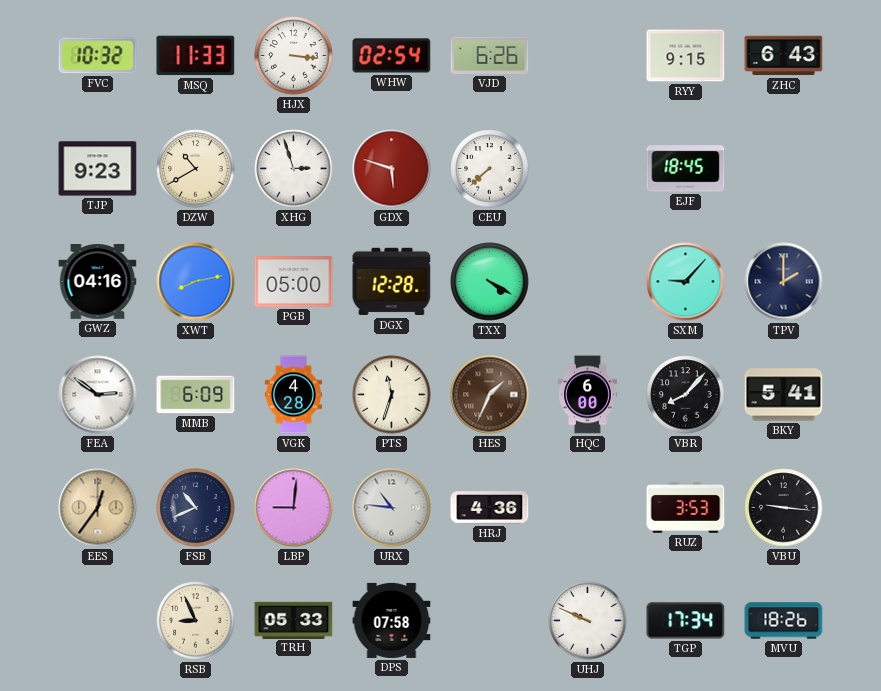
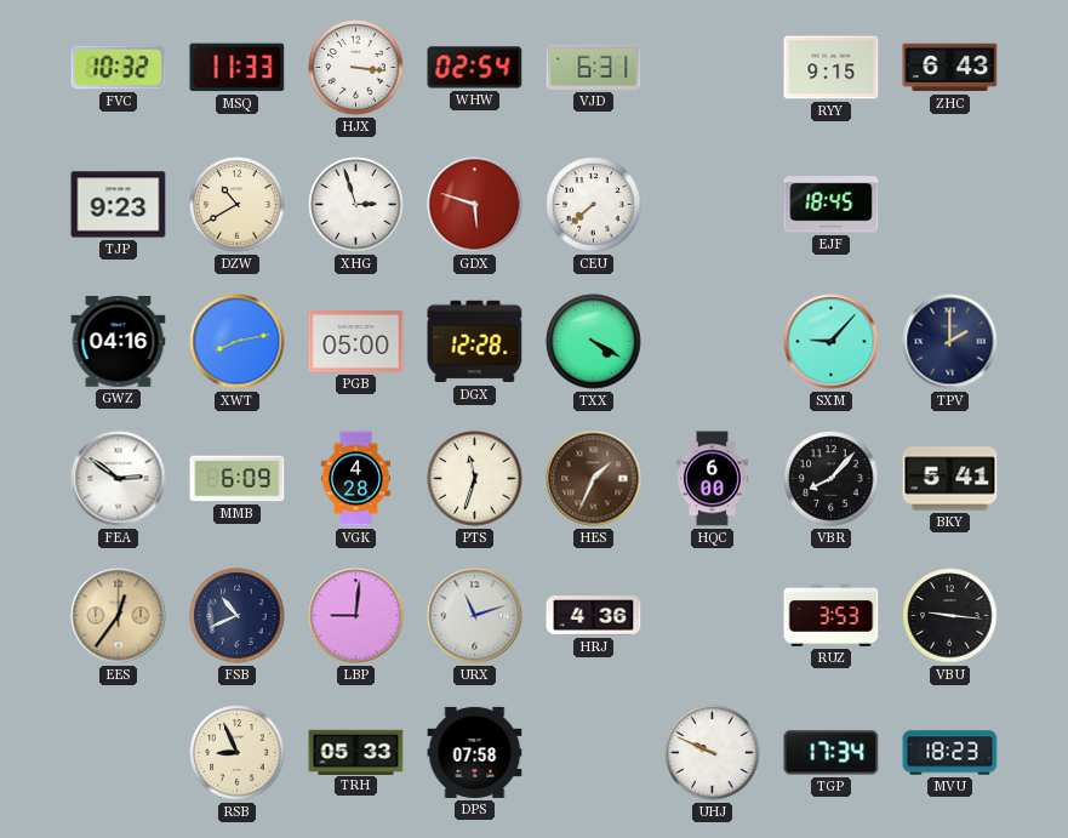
VJD: 6:26 -> 6:31 (594, 67)
URX: 10:46 -> 11:12 (475, 616)
MVU: 18:26 -> 18:23 (950, 753)
